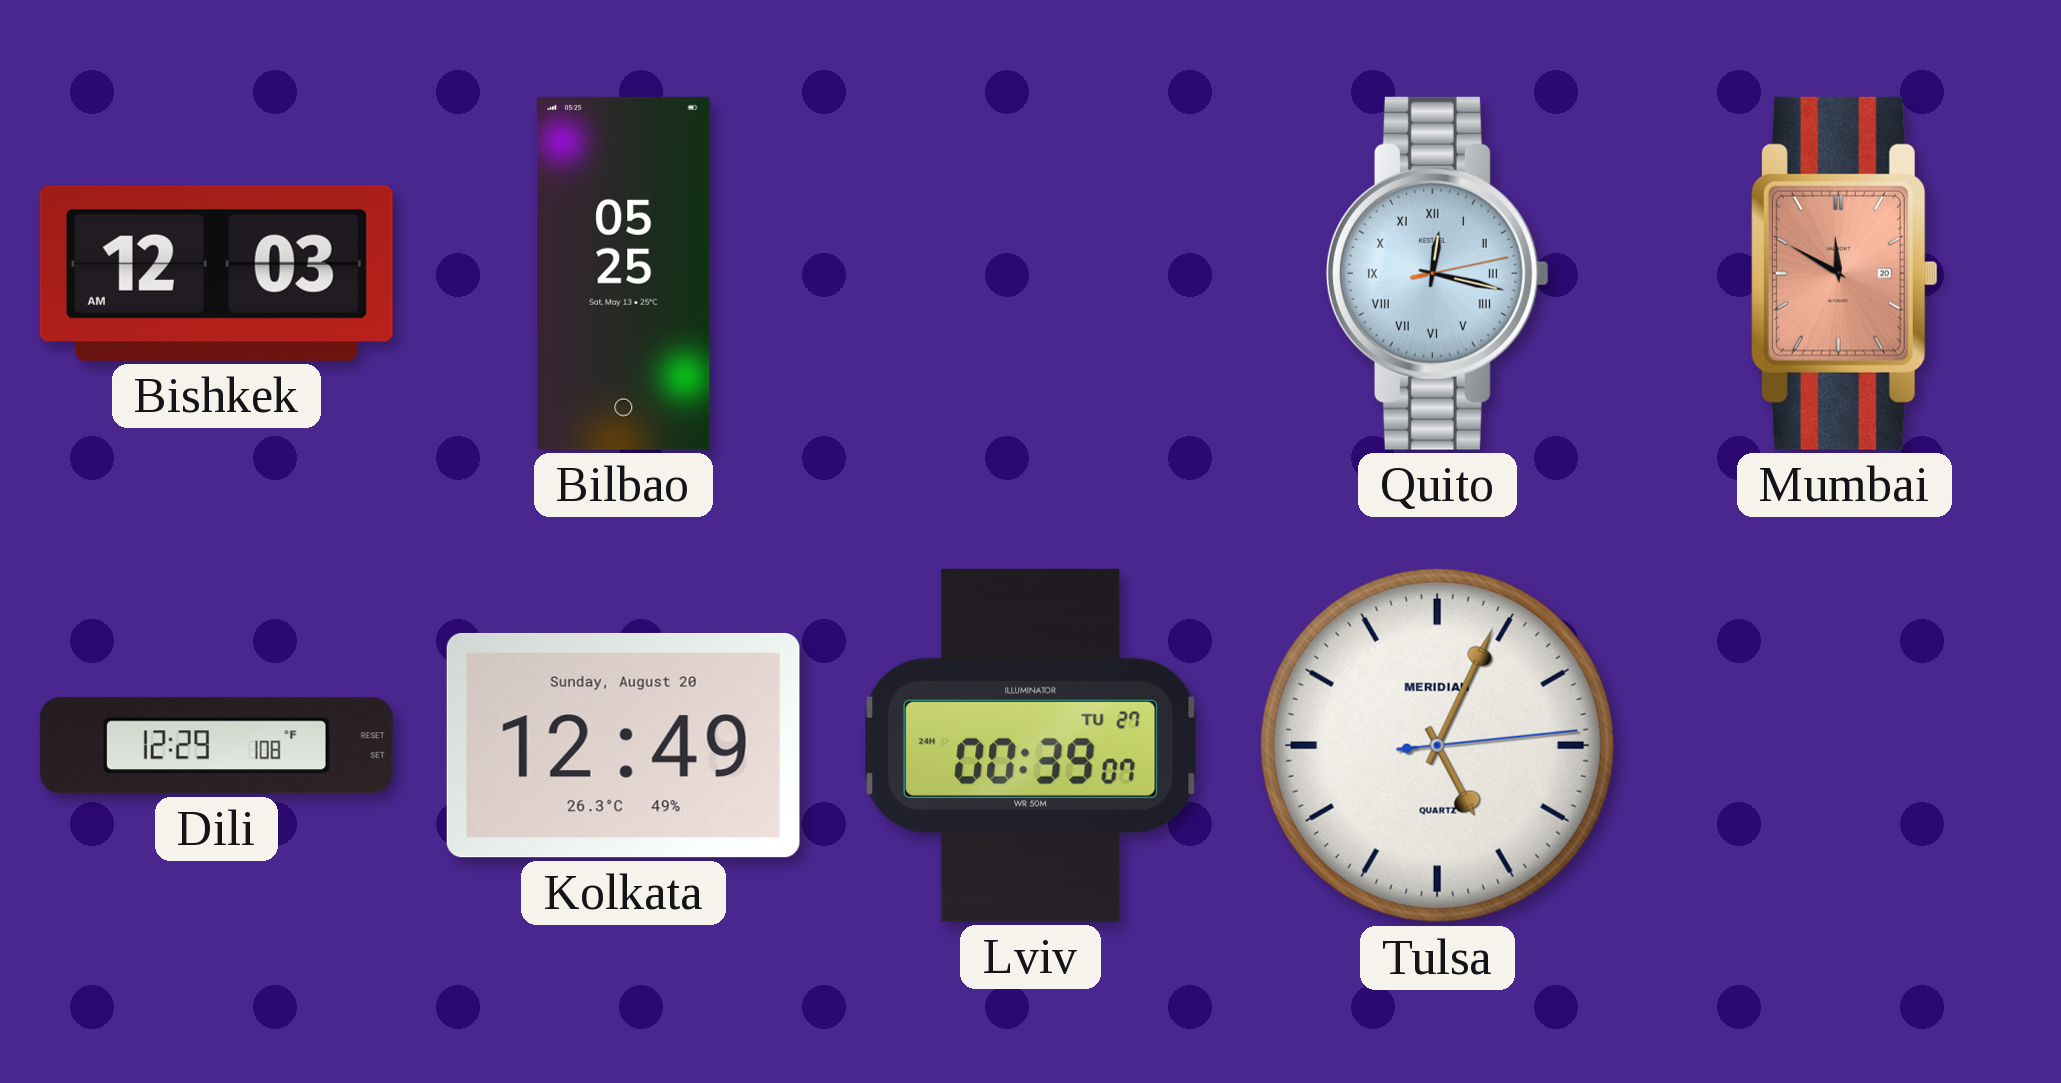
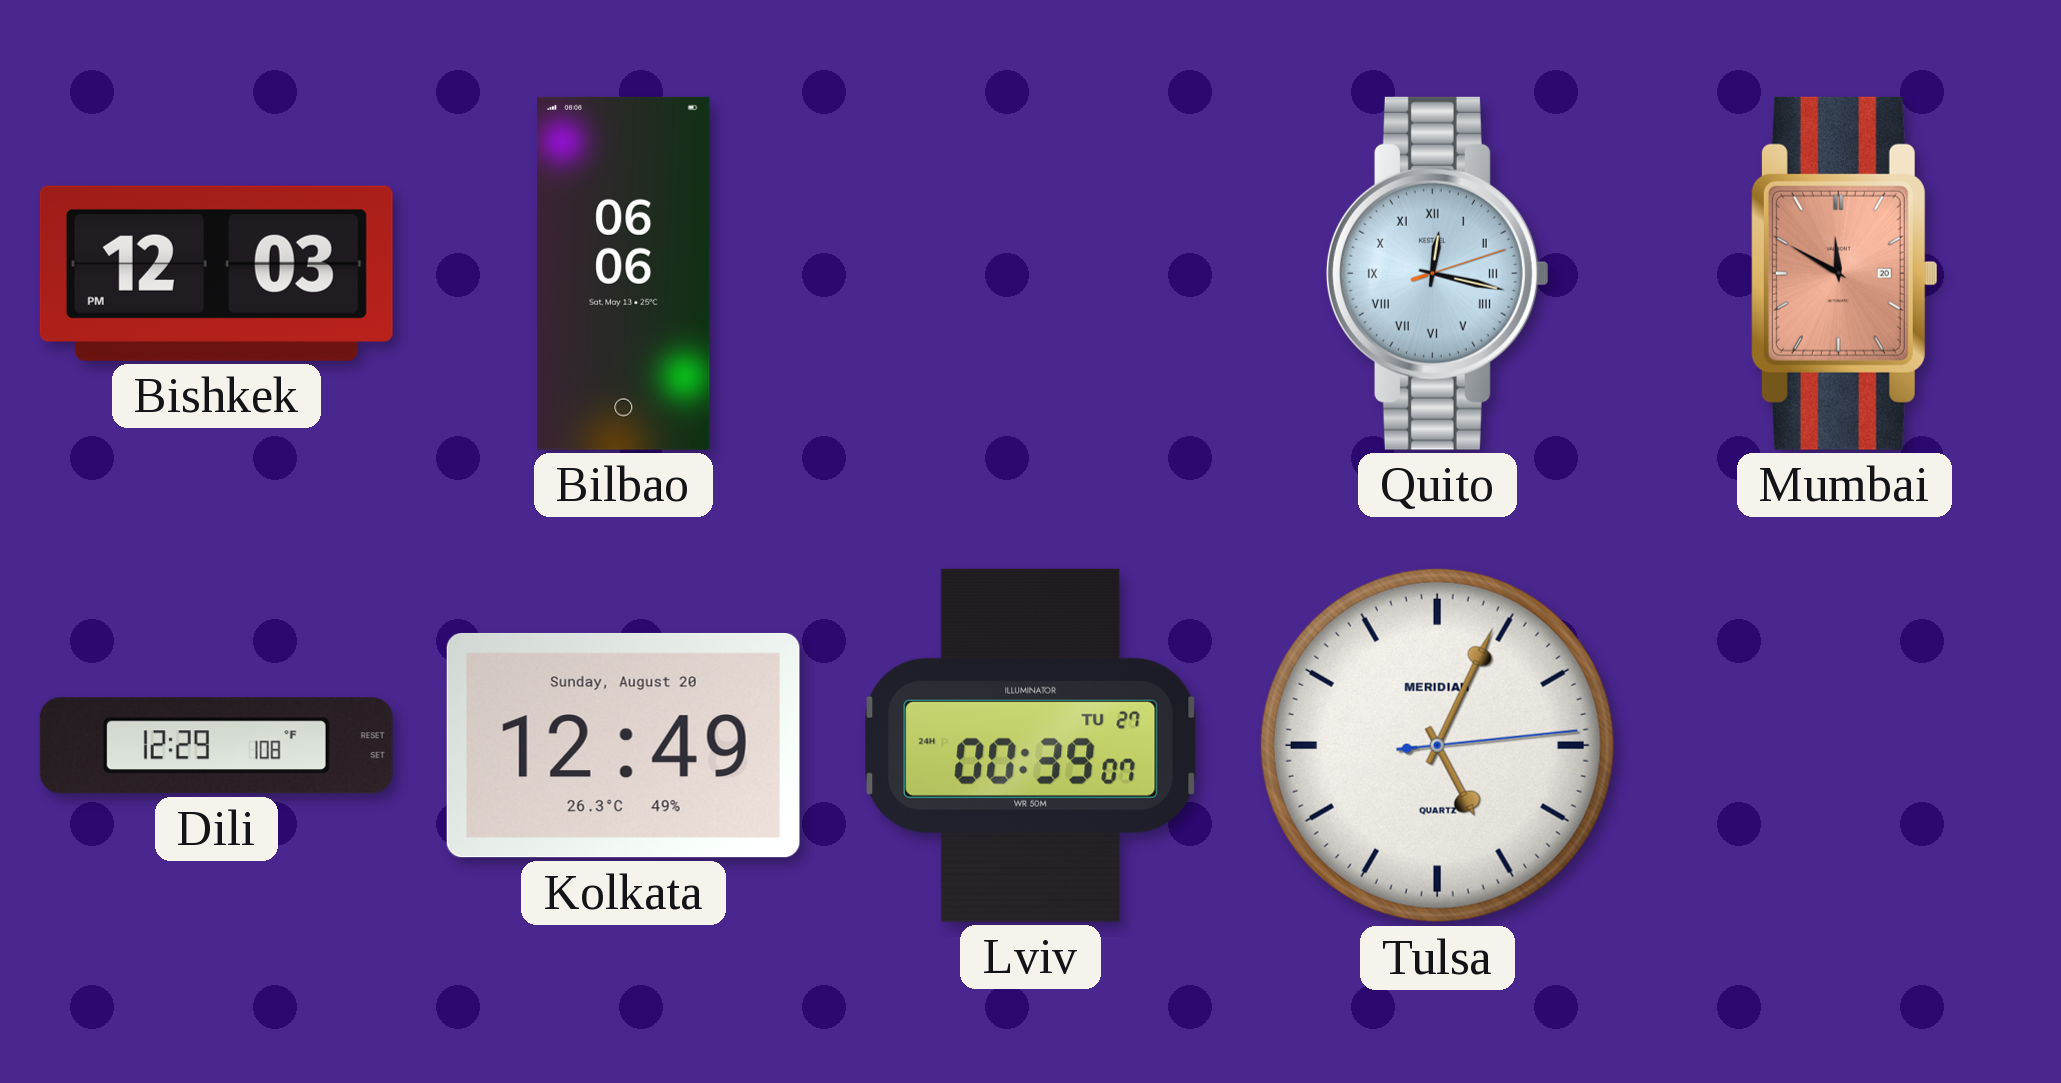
Bishkek: 12:03 AM -> 12:03 PM (216, 273)
Bilbao: 05:25 -> 06:06 (624, 273)
Quito: 12:17:13 -> 12:17:12 (1437, 273)
